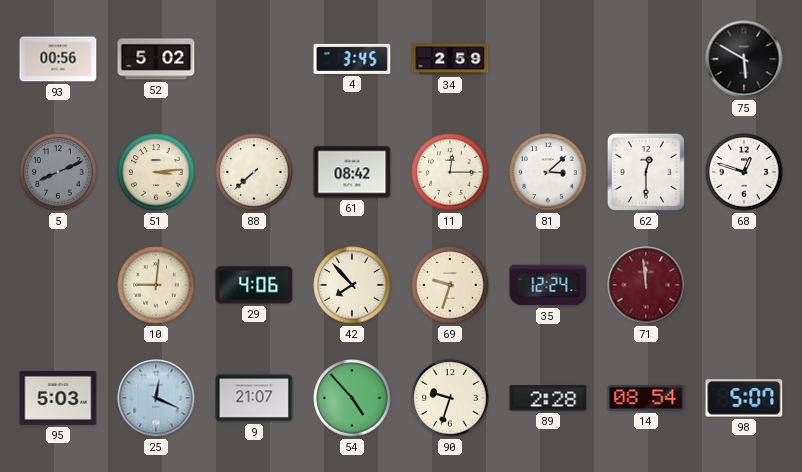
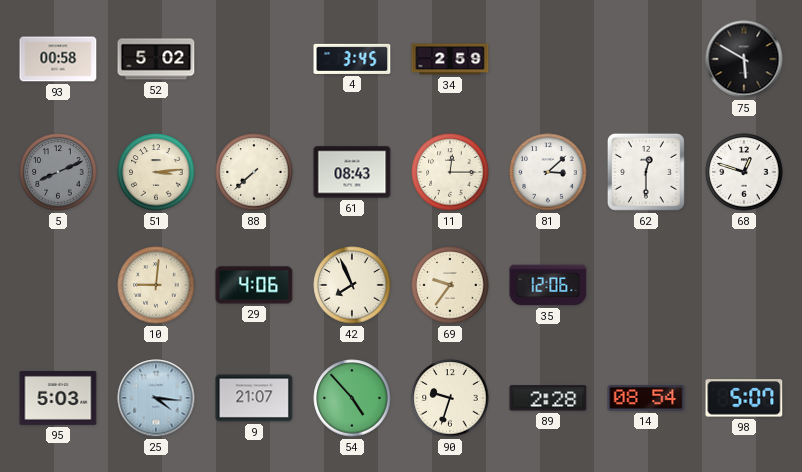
93: 00:56 -> 00:58 (58, 59)
61: 08:42 -> 08:43 (352, 172)
42: 7:53 -> 7:56 (352, 285)
69: 9:33 -> 9:36 (450, 285)
35: 12:24 -> 12:06 (548, 285)
71: 11:59 -> none (646, 285)
25: 12:19 -> 4:16 (156, 398)
